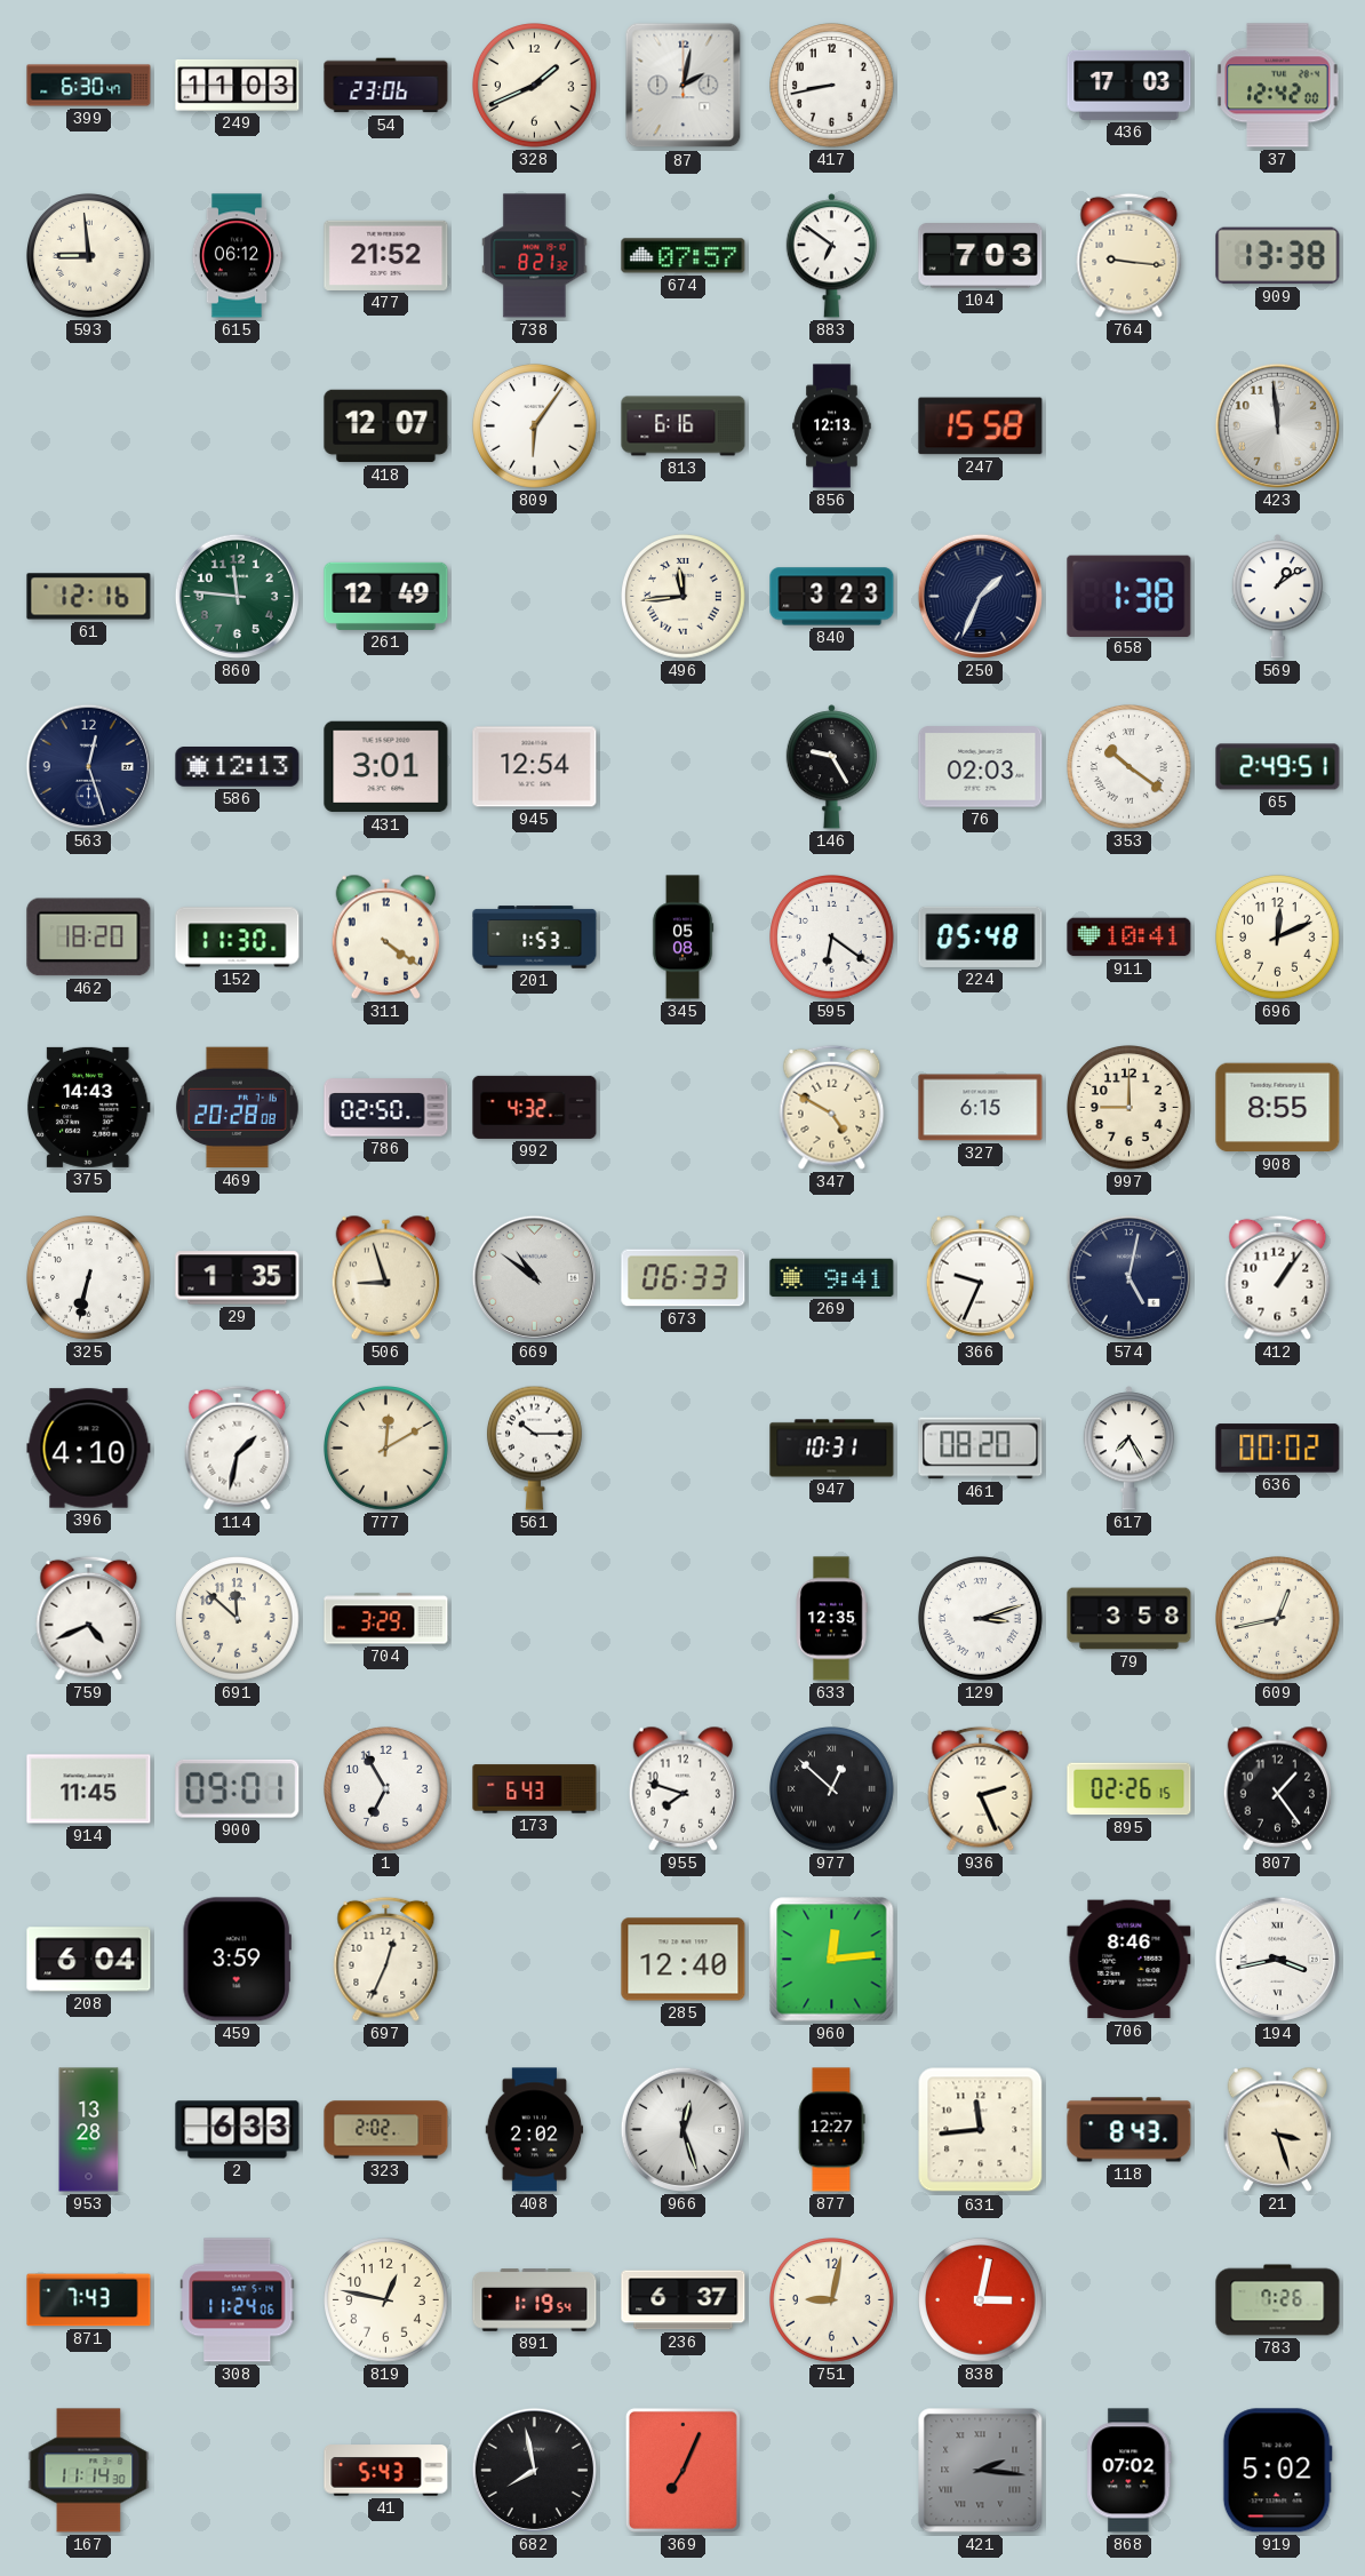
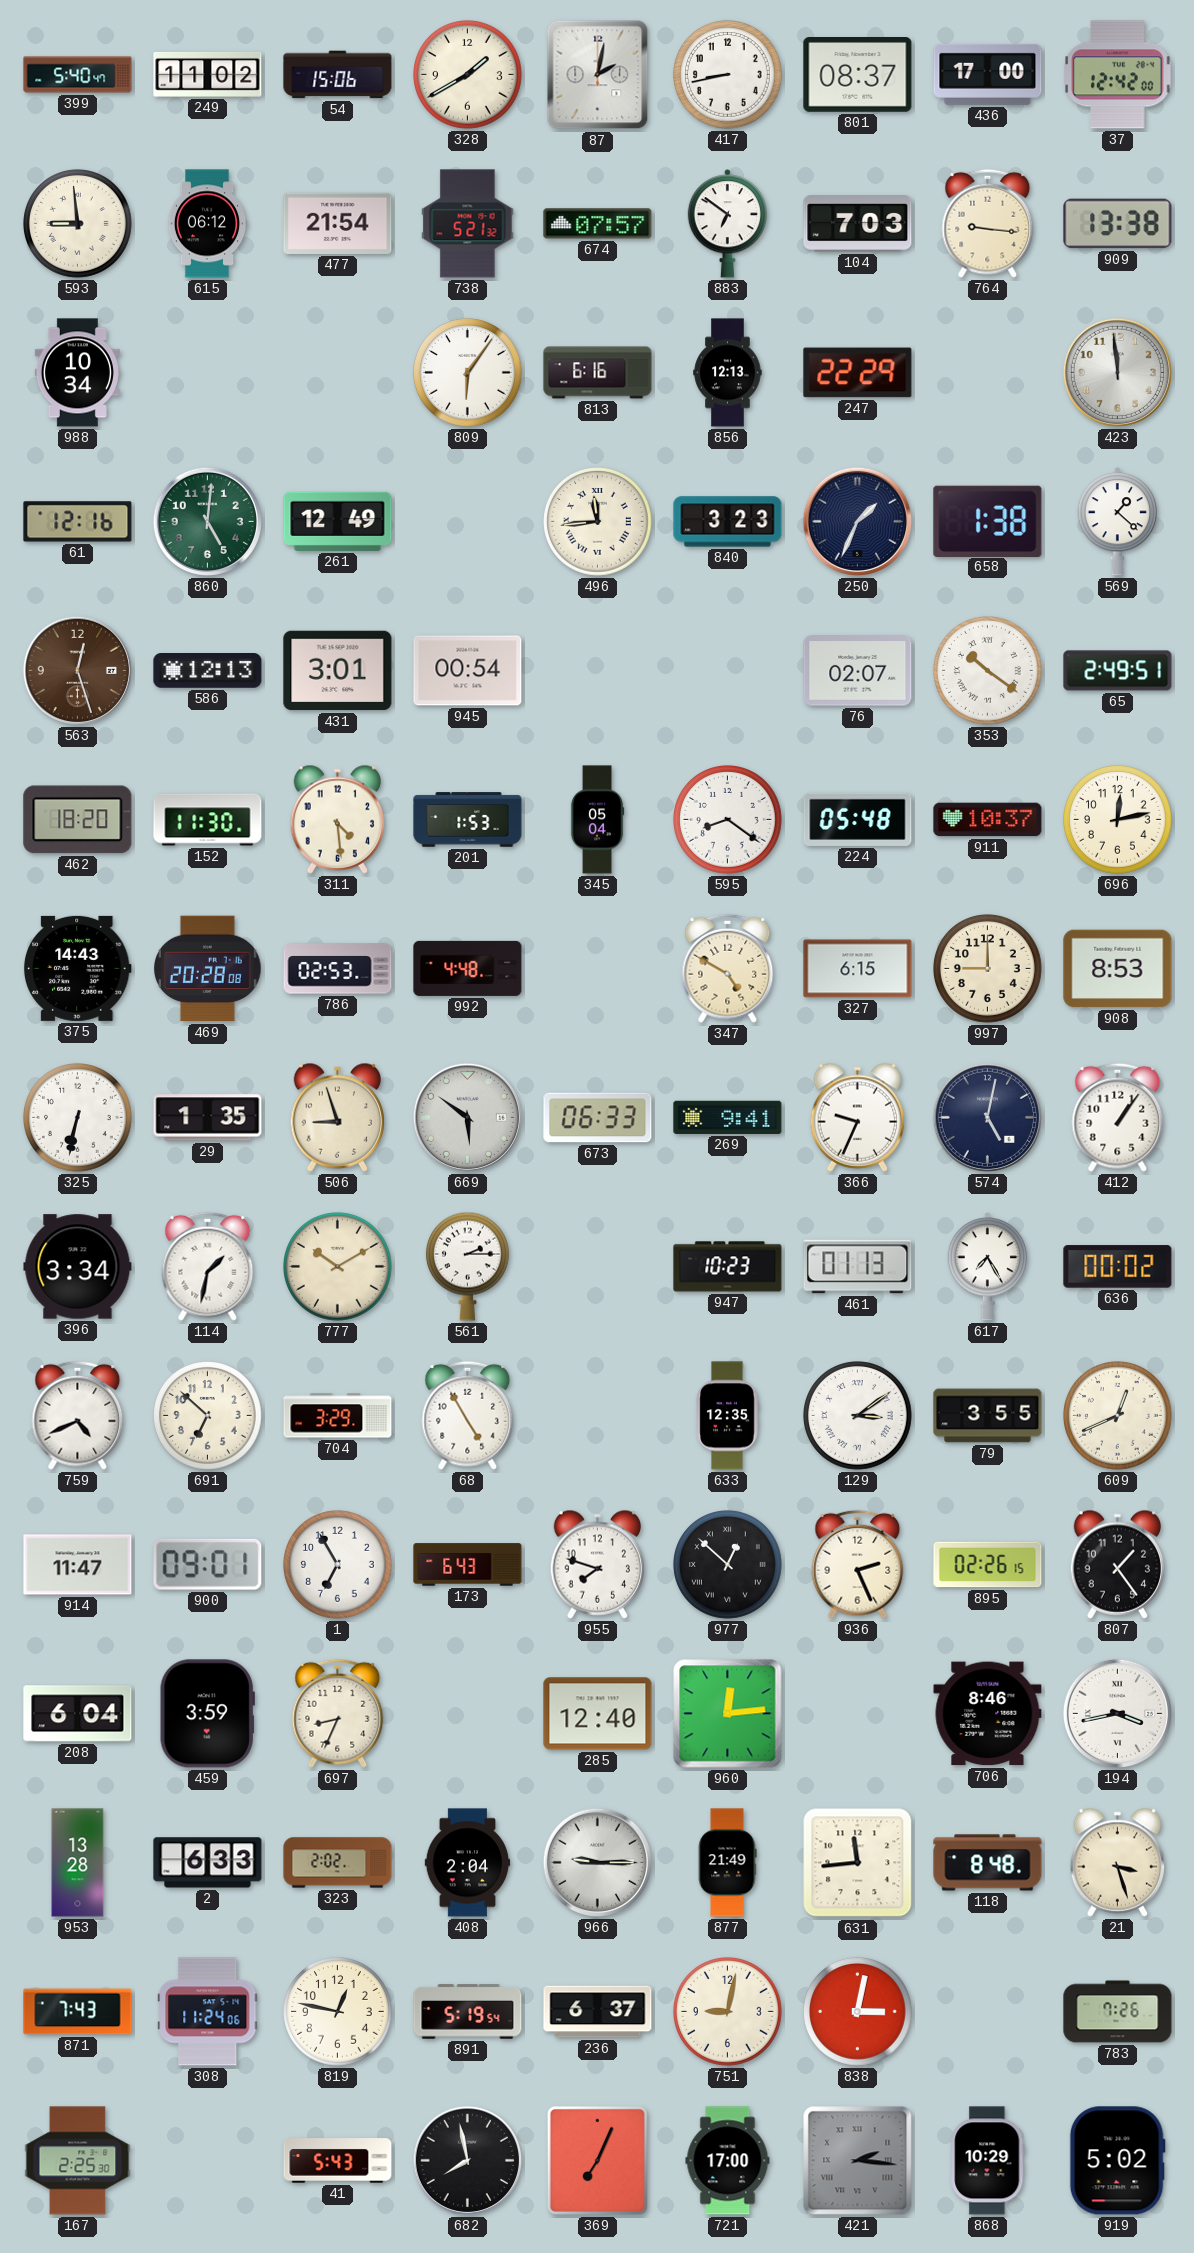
399: 6:30 -> 5:40 (78, 75)
249: 11:03 -> 11:02 (208, 74)
54: 23:06 -> 15:06 (338, 75)
328: 1:41 -> 1:40 (468, 75)
801: none -> 08:37 (858, 75)
436: 17:03 -> 17:00 (988, 74)
477: 21:52 -> 21:54 (338, 223)
738: 8:21 -> 5:21 (468, 224)
988: none -> 10:34 (77, 373)
418: 12:07 -> none (386, 426)
247: 15:58 -> 22:29 (858, 373)
860: 11:46 -> 5:01 (207, 521)
569: 1:09 -> 1:22 (1117, 522)
563 dial: navy -> brown (77, 670)
945: 12:54 -> 00:54 (468, 671)
146: 9:25 -> none (831, 767)
76: 02:03 -> 02:07 (858, 671)
311: 4:21 -> 4:29 (338, 819)
345: 05:08 -> 05:04 (597, 820)
595: 6:21 -> 8:21 (728, 820)
911: 10:41 -> 10:37 (988, 820)
696: 12:11 -> 12:13 (1118, 820)
786: 02:50 -> 02:53 (338, 969)
992: 4:32 -> 4:48 (468, 968)
908: 8:55 -> 8:53 (1118, 969)
669: 10:51 -> 5:51 (467, 1117)
396: 4:10 -> 3:34 (78, 1267)
777: 12:10 -> 10:10 (338, 1267)
561: 10:15 -> 2:15 (467, 1266)
947: 10:31 -> 10:23 (728, 1267)
461: 08:20 -> 01:13 (858, 1267)
691: 11:52 -> 6:52 (208, 1416)
68: none -> 4:55 (468, 1415)
129: 3:12 -> 3:09 (858, 1416)
79: 3:58 -> 3:55 (988, 1416)
609: 12:43 -> 12:41 (1118, 1416)
914: 11:45 -> 11:47 (78, 1565)
697: 12:34 -> 8:34 (338, 1713)
408: 2:02 -> 2:04 (468, 1863)
966: 12:27 -> 9:15 (597, 1862)
877: 12:27 -> 21:49 (727, 1863)
118: 8:43 -> 8:48 (988, 1863)
891: 1:19 -> 5:19 (468, 2012)
167: 11:14 -> 2:25 (78, 2161)
721: none -> 17:00 (728, 2161)
868: 07:02 -> 10:29 (988, 2161)
